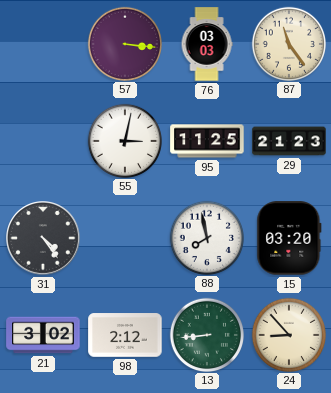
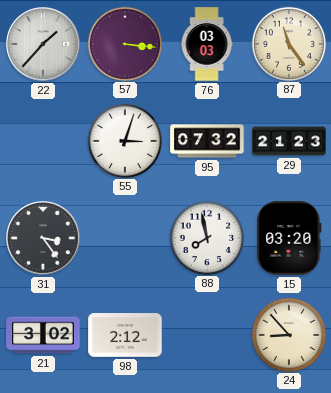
22: none -> 1:37 (44, 45)
55: 3:02 -> 3:03 (124, 140)
95: 11:25 -> 07:32 (207, 141)
31: 4:24 -> 3:24 (44, 239)
13: 8:44 -> none (206, 334)
